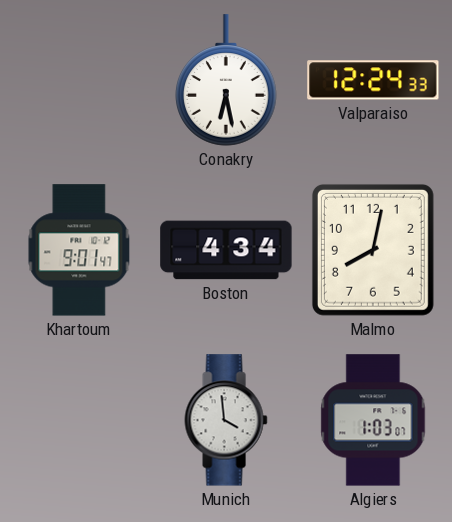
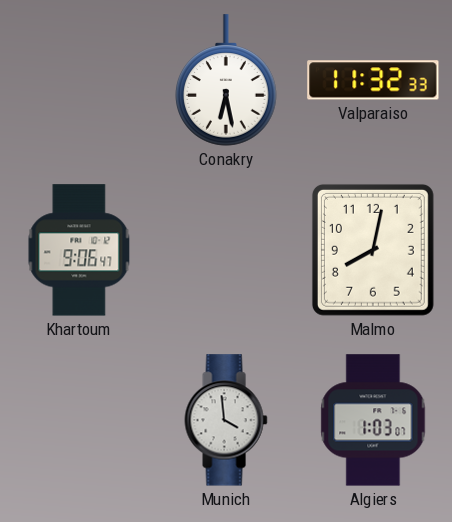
Valparaiso: 12:24 -> 11:32 (373, 80)
Khartoum: 9:01 -> 9:06 (79, 250)
Boston: 4:34 -> none (226, 250)
